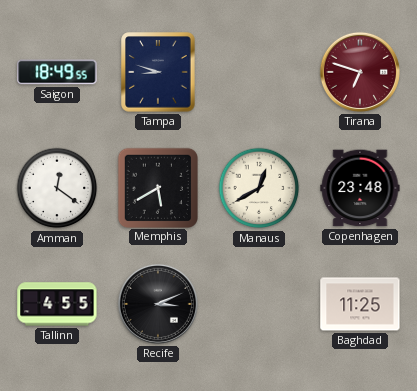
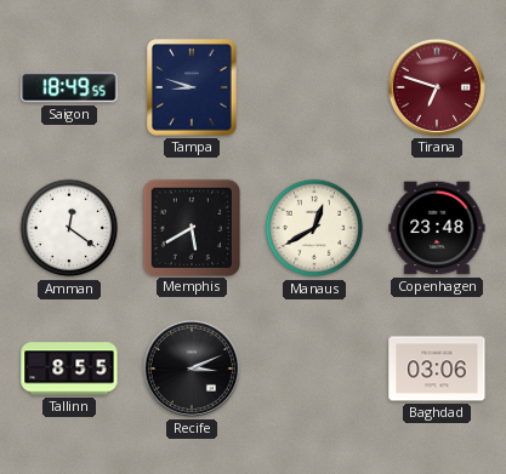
Tallinn: 4:55 -> 8:55 (69, 369)
Baghdad: 11:25 -> 03:06 (437, 369)
